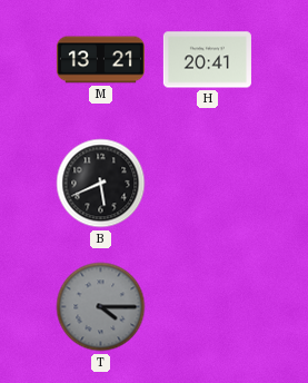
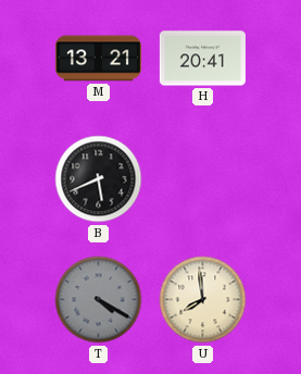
T: 4:15 -> 4:20 (99, 300)
U: none -> 7:59 (203, 300)
